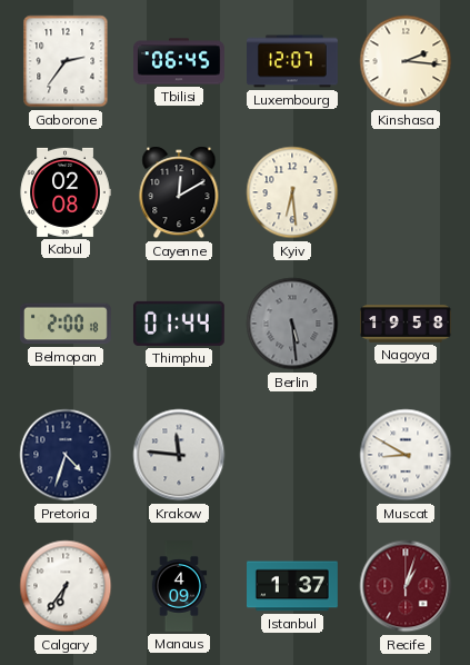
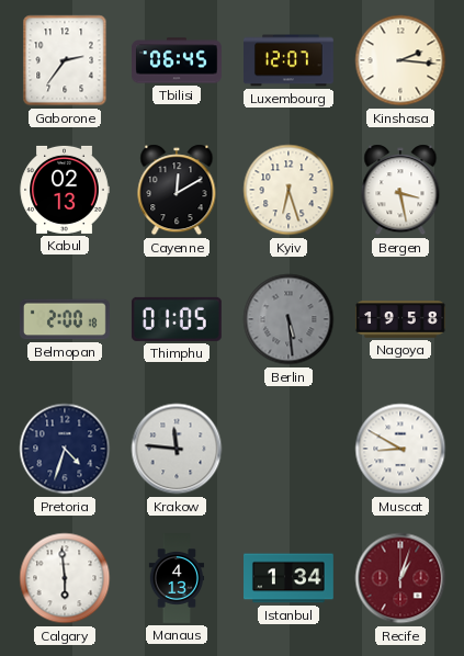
Kabul: 02:08 -> 02:13 (65, 190)
Kyiv: 6:29 -> 6:27 (288, 190)
Bergen: none -> 3:28 (400, 190)
Thimphu: 01:44 -> 01:05 (177, 319)
Calgary: 6:36 -> 5:59 (65, 578)
Manaus: 4:09 -> 4:13 (177, 579)
Istanbul: 1:37 -> 1:34 (290, 578)
